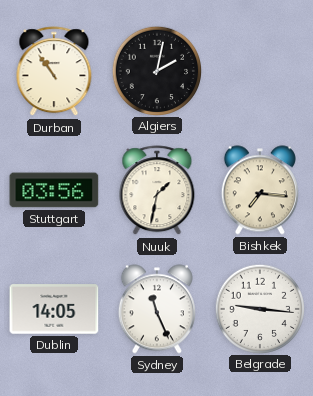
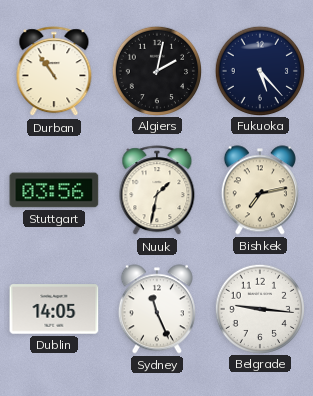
Fukuoka: none -> 5:23 (259, 70)
Bishkek: 7:16 -> 7:13 (260, 190)
